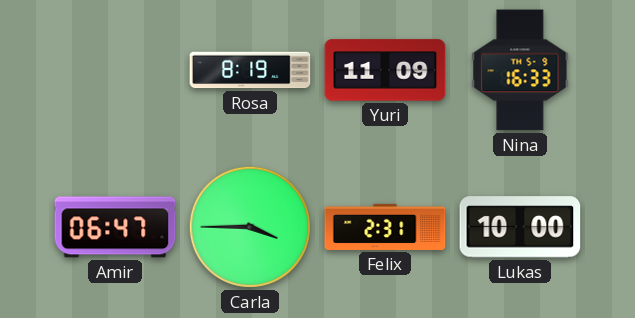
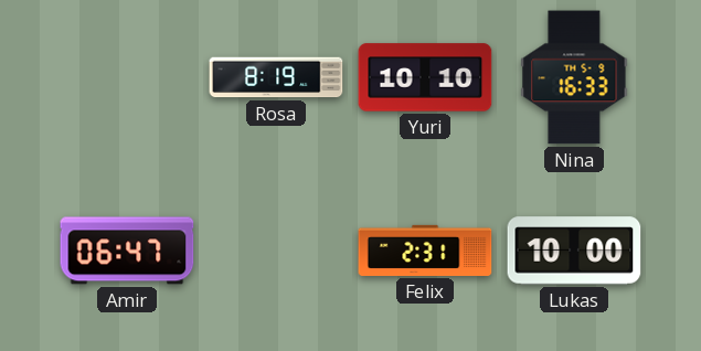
Yuri: 11:09 -> 10:10 (425, 77)
Carla: 3:45 -> none (250, 227)
